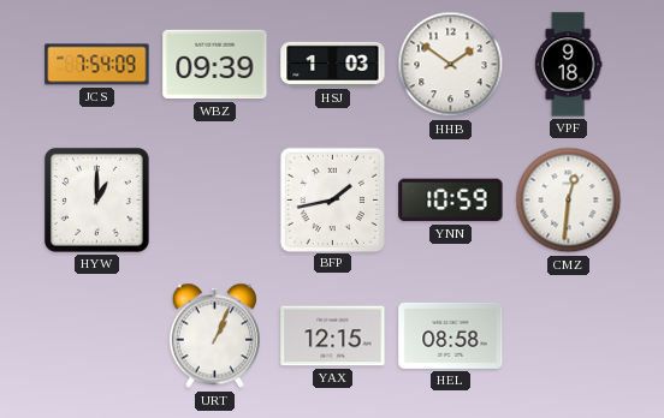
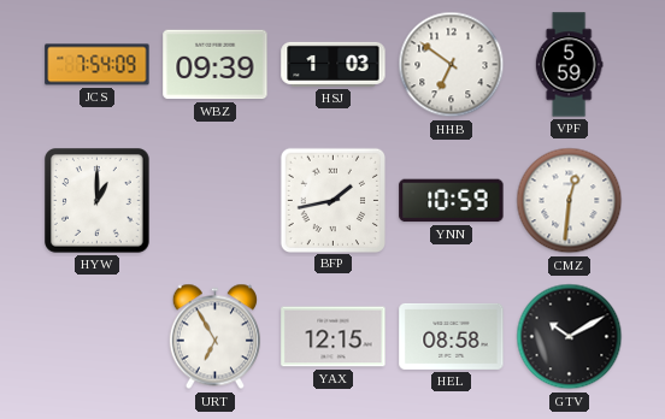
HHB: 1:51 -> 6:51 (452, 65)
VPF: 9:18 -> 5:59 (569, 65)
URT: 1:04 -> 6:55 (214, 337)
GTV: none -> 10:10 (570, 337)
